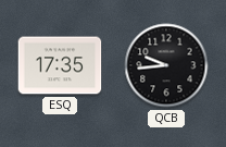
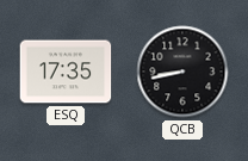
QCB: 9:44 -> 8:43 (182, 72)
